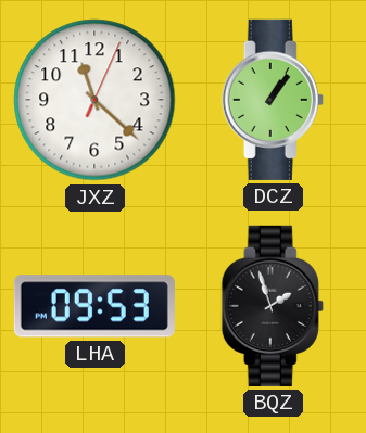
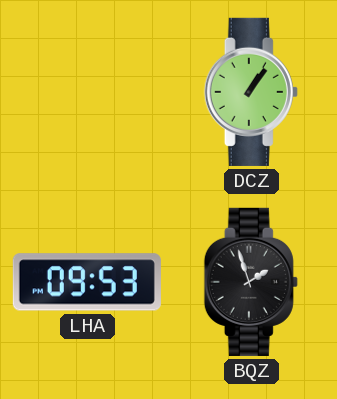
JXZ: 11:22 -> none (94, 100)
